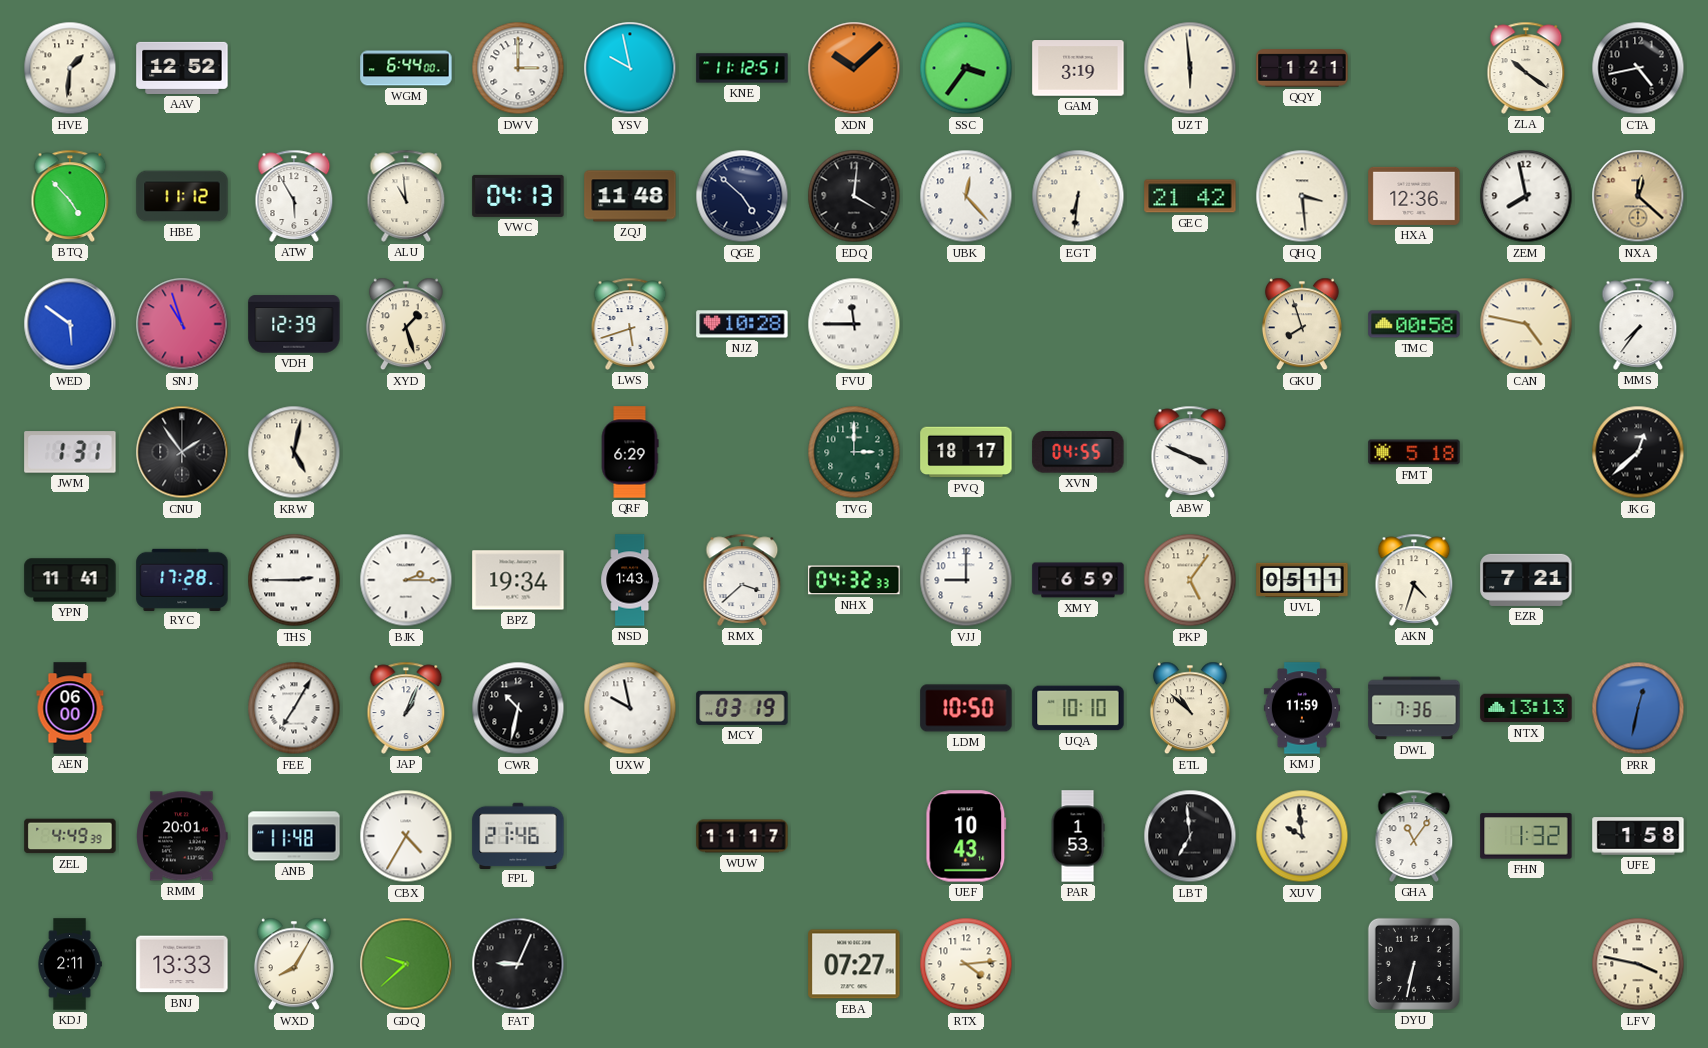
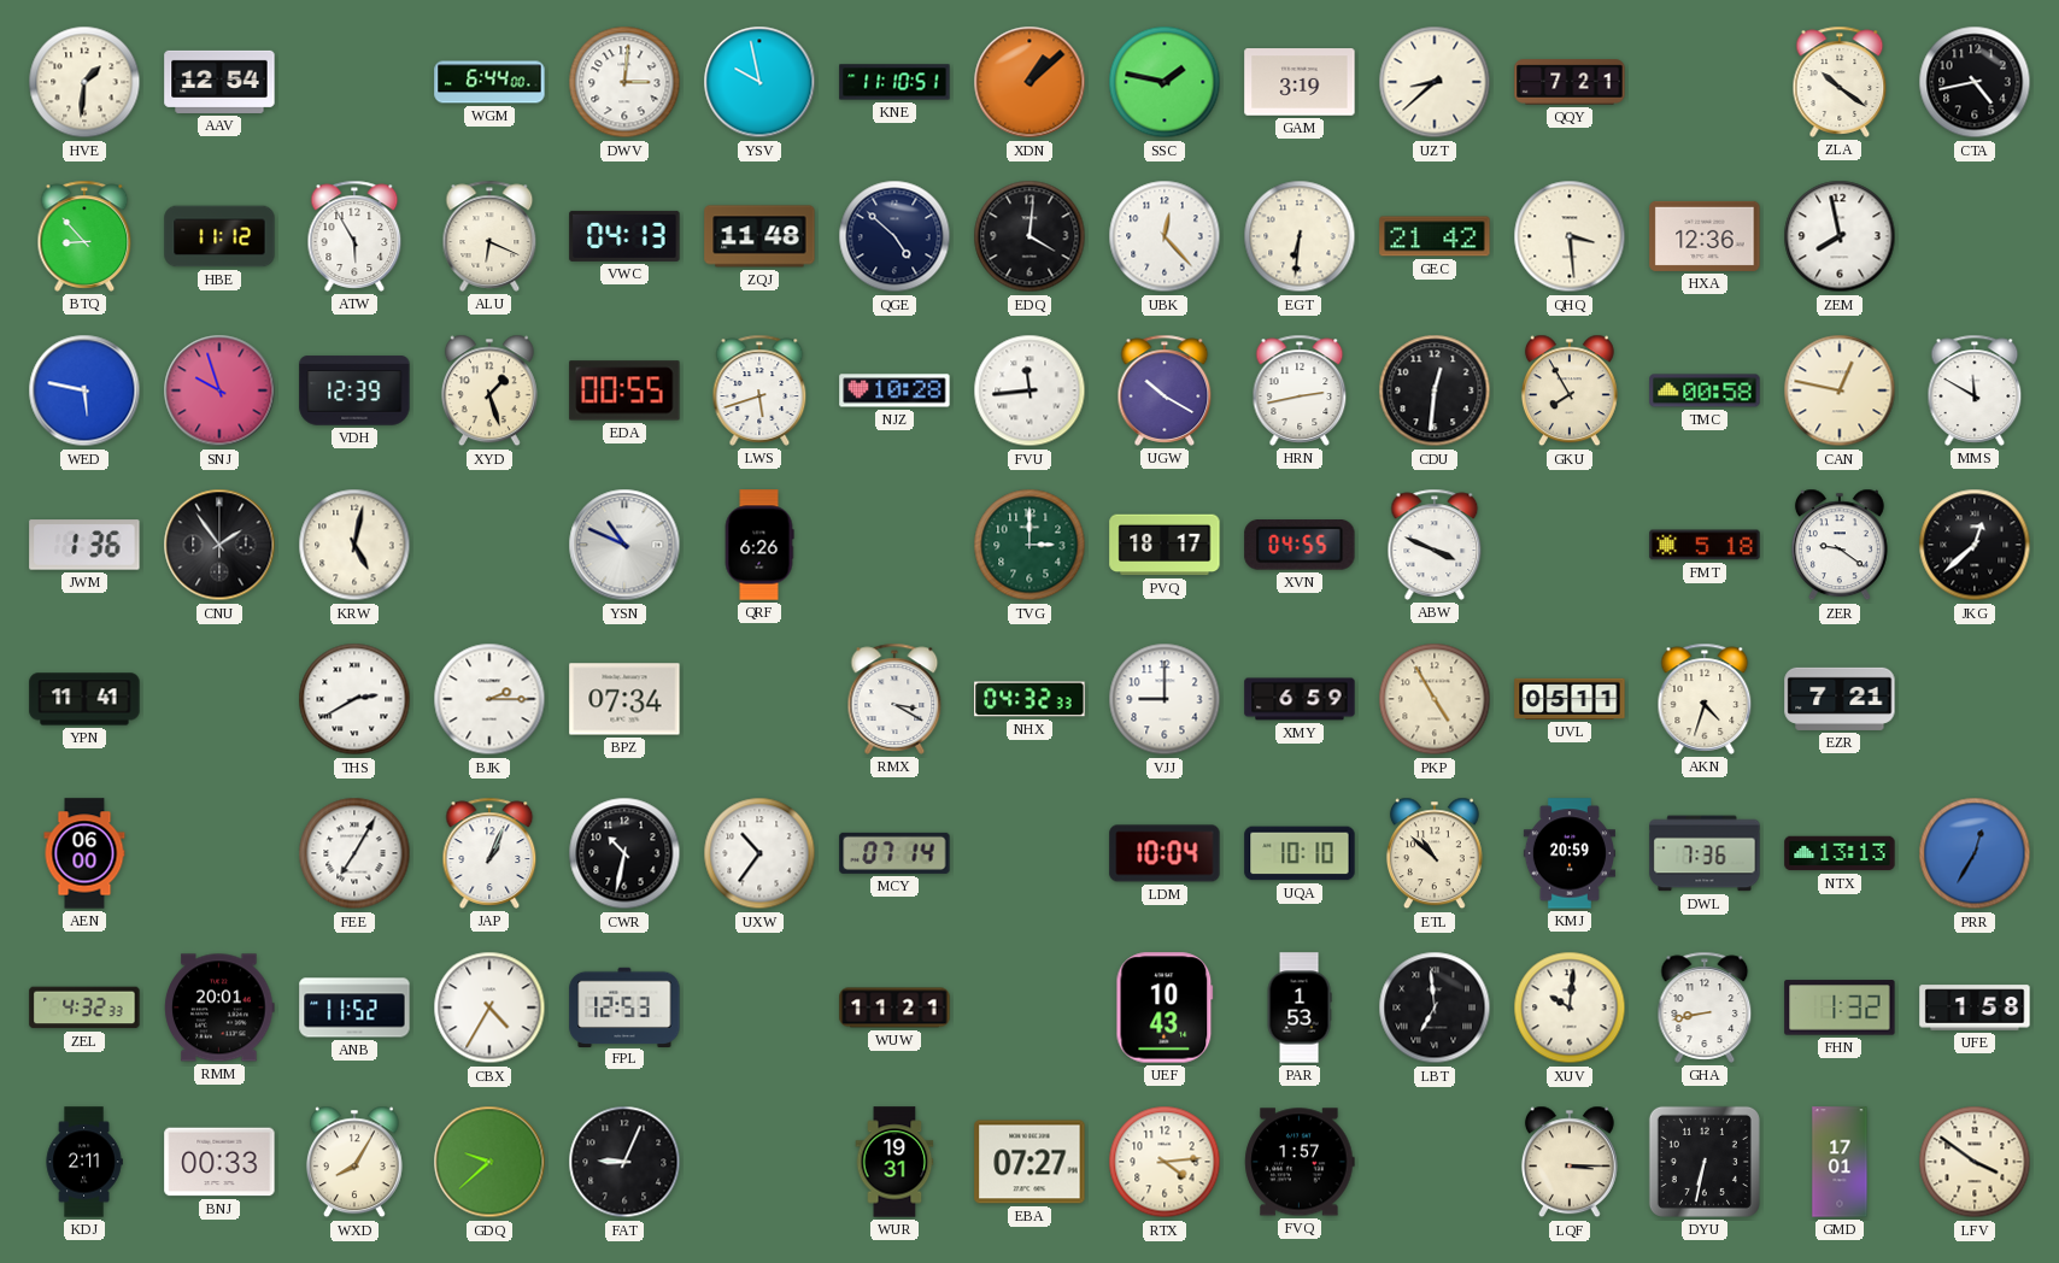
AAV: 12:52 -> 12:54 (219, 82)
DWV: 3:00 -> 3:01 (624, 82)
KNE: 11:12 -> 11:10 (894, 82)
XDN: 10:08 -> 1:08 (1029, 82)
SSC: 3:36 -> 1:47 (1165, 82)
UZT: 5:59 -> 8:38 (1435, 82)
QQY: 1:21 -> 7:21 (1570, 82)
BTQ: 4:53 -> 8:53 (84, 236)
ALU: 10:59 -> 6:19 (489, 236)
NXA: 12:22 -> none (1638, 196)
WED: 5:51 -> 5:47 (84, 390)
SNJ: 10:57 -> 9:57 (219, 390)
EDA: none -> 00:55 (624, 390)
FVU: 11:45 -> 11:44 (1029, 390)
UGW: none -> 10:20 (1165, 390)
HRN: none -> 2:43 (1300, 390)
CDU: none -> 12:31 (1435, 390)
GKU: 7:57 -> 7:55 (1570, 390)
CAN: 4:47 -> 12:47 (1840, 390)
MMS: 7:36 -> 11:50 (1975, 390)
JWM: 1:31 -> 1:36 (84, 545)
YSN: none -> 10:49 (624, 545)
QRF: 6:29 -> 6:26 (759, 545)
ZER: none -> 9:21 (1840, 545)
RYC: 17:28 -> none (182, 579)
THS: 2:45 -> 2:40 (354, 699)
BPZ: 19:34 -> 07:34 (624, 699)
NSD: 1:43 -> none (630, 580)
RMX: 3:38 -> 3:20 (894, 699)
PKP: 5:06 -> 4:55 (1435, 699)
UXW: 9:58 -> 10:36 (759, 853)
MCY: 03:19 -> 07:14 (894, 853)
LDM: 10:50 -> 10:04 (1165, 853)
KMJ: 11:59 -> 20:59 (1570, 853)
PRR: 12:32 -> 12:35 (1975, 853)
ZEL: 4:49 -> 4:32 (84, 1008)
ANB: 11:48 -> 11:52 (354, 1008)
FPL: 21:46 -> 12:53 (624, 1006)
WUW: 11:17 -> 11:21 (894, 1008)
XUV: 9:59 -> 10:01 (1570, 1008)
GHA: 11:06 -> 8:43 (1705, 1008)
BNJ: 13:33 -> 00:33 (219, 1162)
WUR: none -> 19:31 (894, 1162)
FVQ: none -> 1:57 (1300, 1162)
LQF: none -> 3:15 (1570, 1162)
GMD: none -> 17:01 (1840, 1162)
LFV: 3:47 -> 3:51 (1975, 1162)
